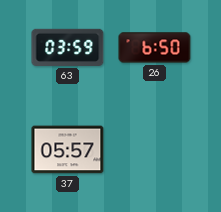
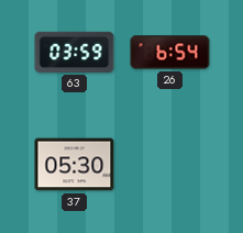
26: 6:50 -> 6:54 (170, 53)
37: 05:57 -> 05:30 (75, 165)
